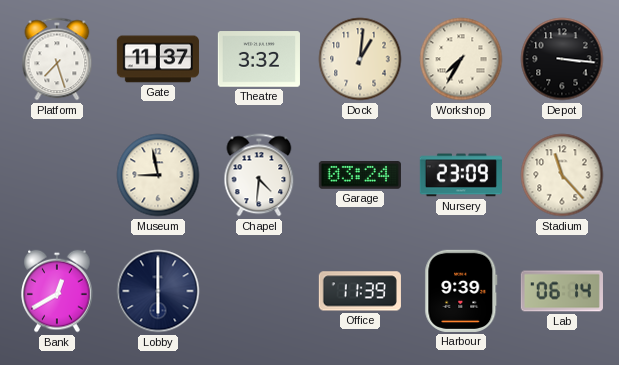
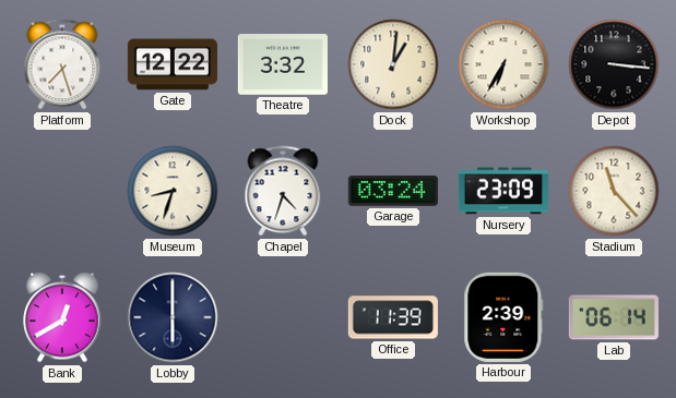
Gate: 11:37 -> 12:22 (173, 64)
Workshop: 7:35 -> 6:35 (503, 64)
Museum: 8:58 -> 8:33 (173, 191)
Chapel: 4:31 -> 4:33 (283, 191)
Harbour: 9:39 -> 2:39 (503, 317)
